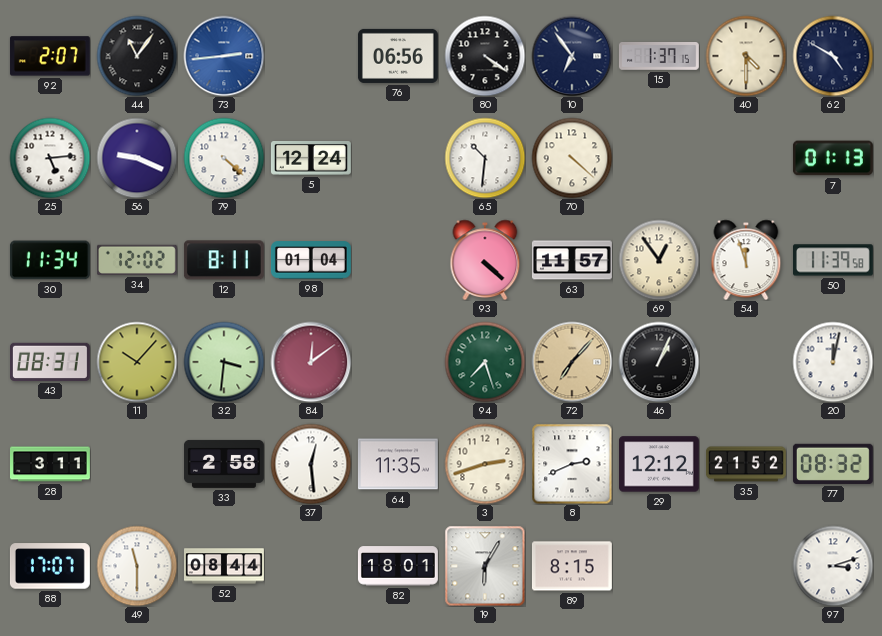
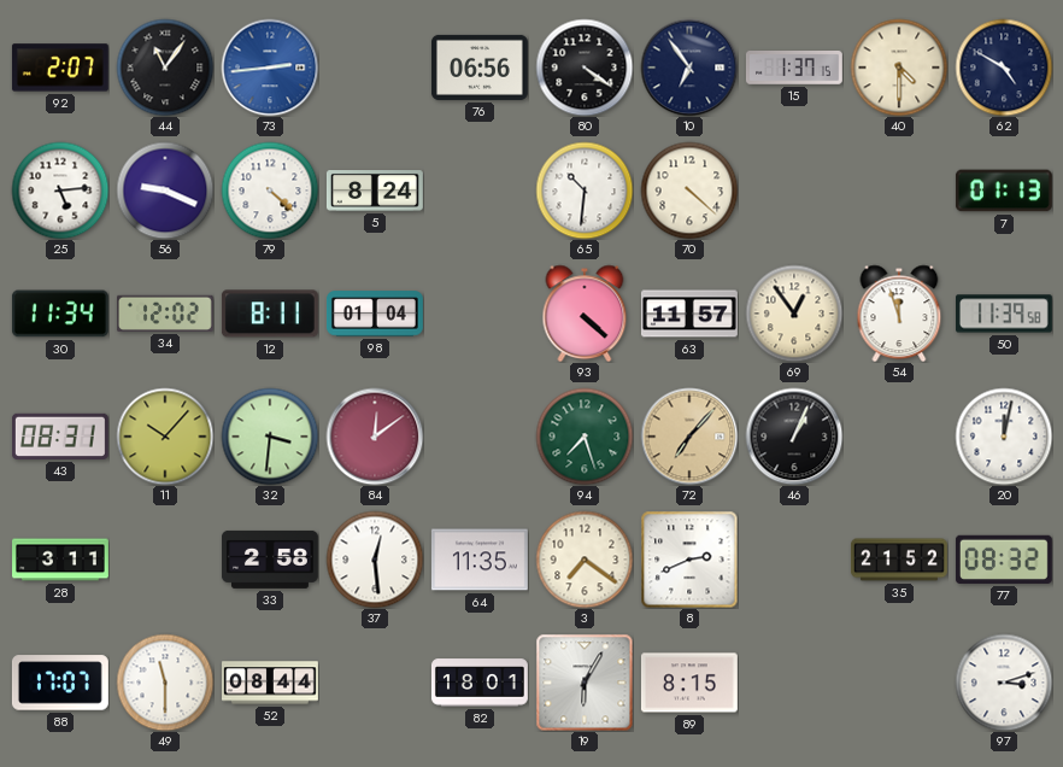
5: 12:24 -> 8:24 (375, 192)
3: 2:42 -> 7:21 (585, 560)
29: 12:12 -> none (659, 464)
